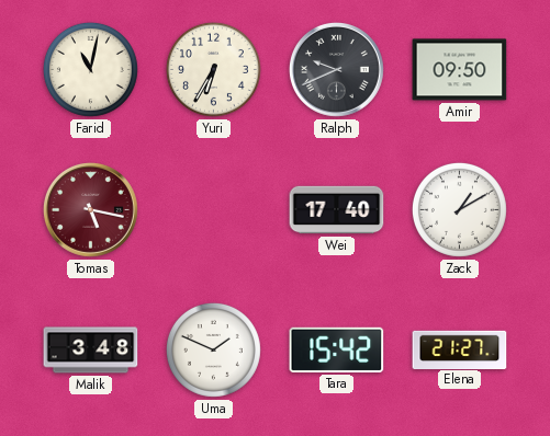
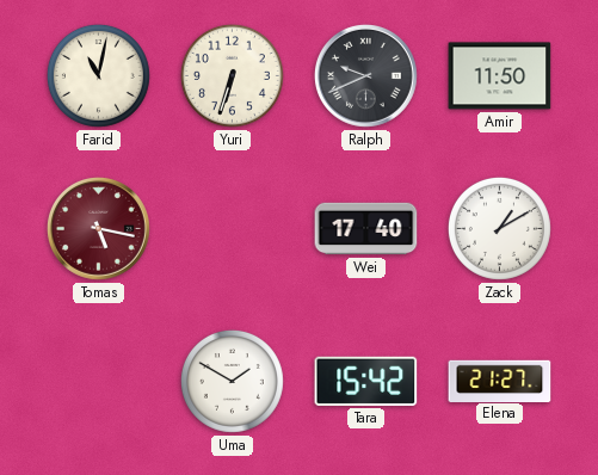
Yuri: 6:35 -> 6:33 (232, 75)
Amir: 09:50 -> 11:50 (500, 76)
Malik: 3:48 -> none (91, 351)
Uma: 1:49 -> 1:50 (232, 381)
